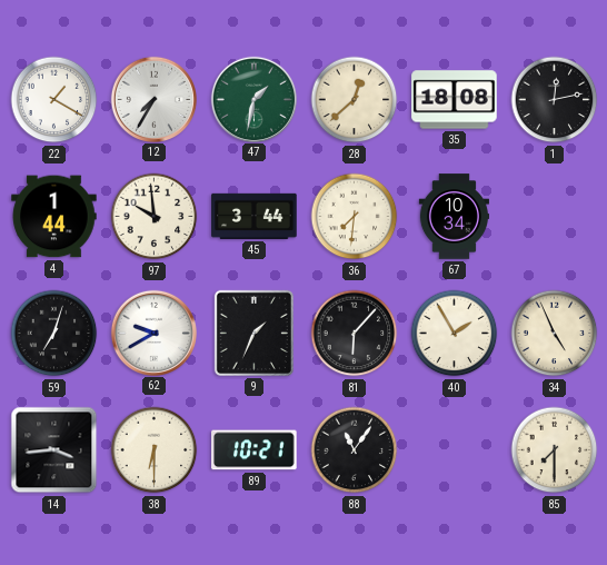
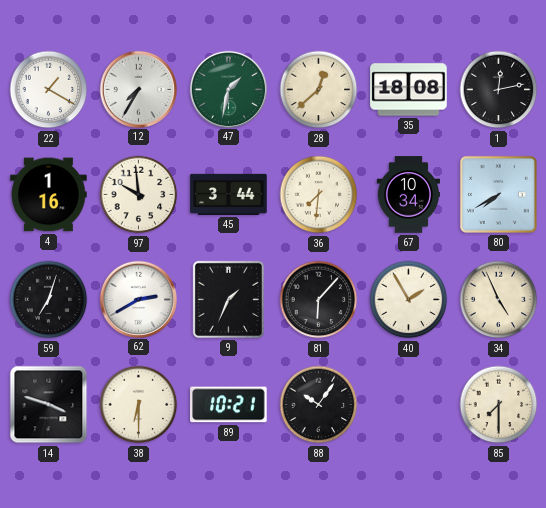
4: 1:44 -> 1:16 (49, 195)
80: none -> 7:40 (498, 194)
62: 9:40 -> 2:40 (138, 299)
14: 3:44 -> 3:48 (49, 405)
88: 11:06 -> 10:06 (319, 405)
